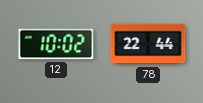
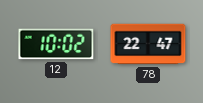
78: 22:44 -> 22:47 (148, 44)
